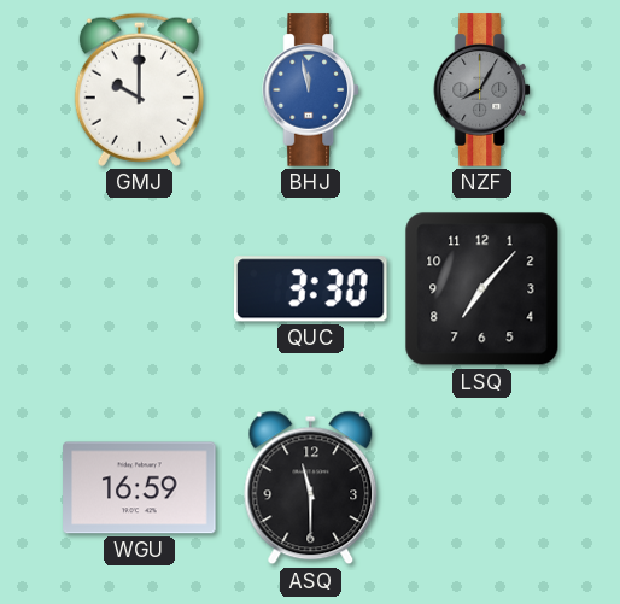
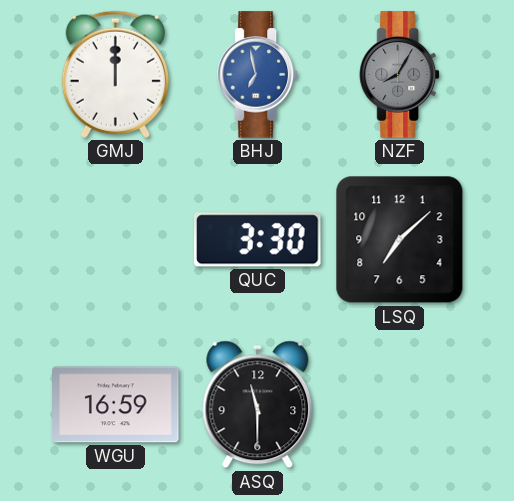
GMJ: 10:00 -> 12:00 (115, 74)
BHJ: 11:58 -> 6:58 (257, 75)
LSQ: 7:07 -> 7:08 (400, 240)
